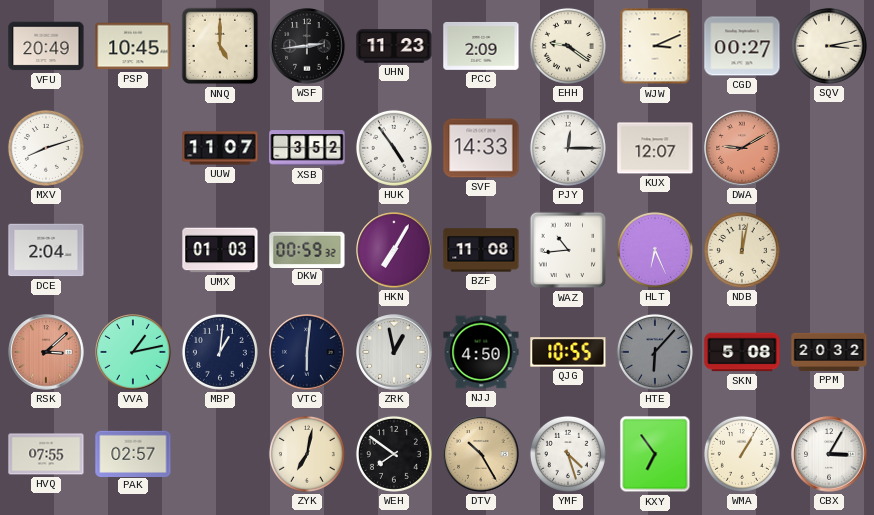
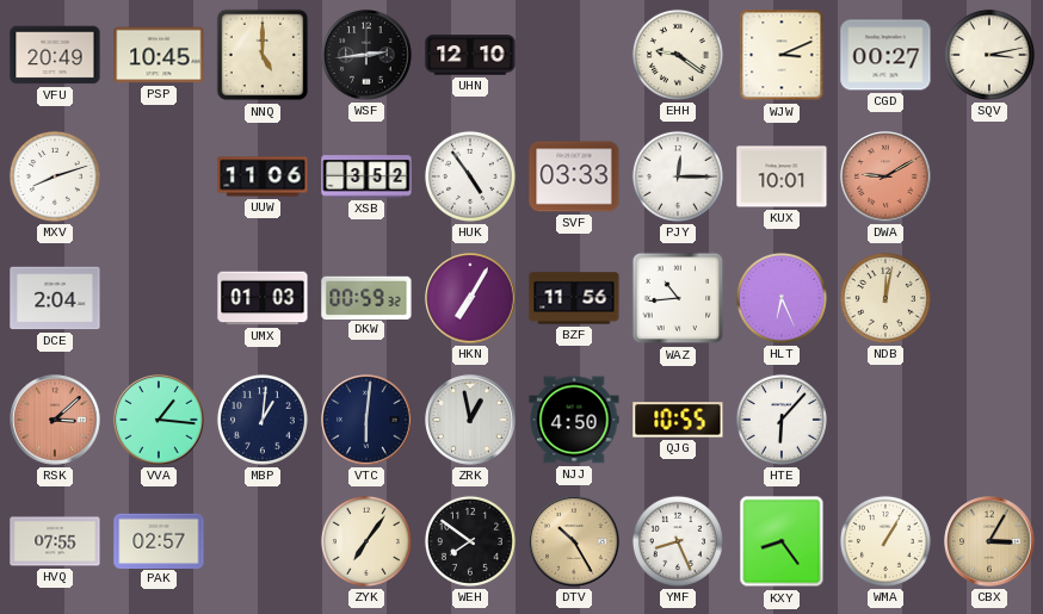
UHN: 11:23 -> 12:10 (470, 55)
PCC: 2:09 -> none (481, 46)
UUW: 11:07 -> 11:06 (263, 176)
SVF: 14:33 -> 03:33 (574, 176)
KUX: 12:07 -> 10:01 (782, 176)
BZF: 11:08 -> 11:56 (574, 298)
VVA: 1:13 -> 1:16 (159, 420)
HTE dial: grey -> white (782, 420)
SKN: 5:08 -> none (742, 352)
PPM: 20:32 -> none (829, 352)
ZYK: 7:02 -> 7:06 (366, 541)
YMF: 4:27 -> 8:26 (678, 541)
KXY: 6:54 -> 8:24 (782, 541)
CBX dial: white -> champagne (989, 541)
